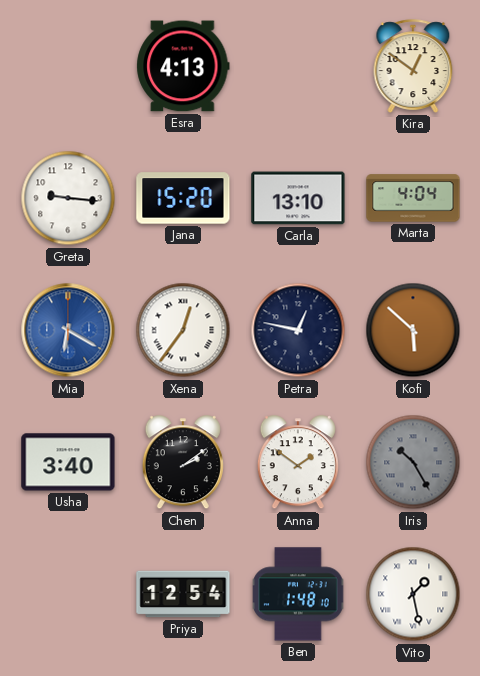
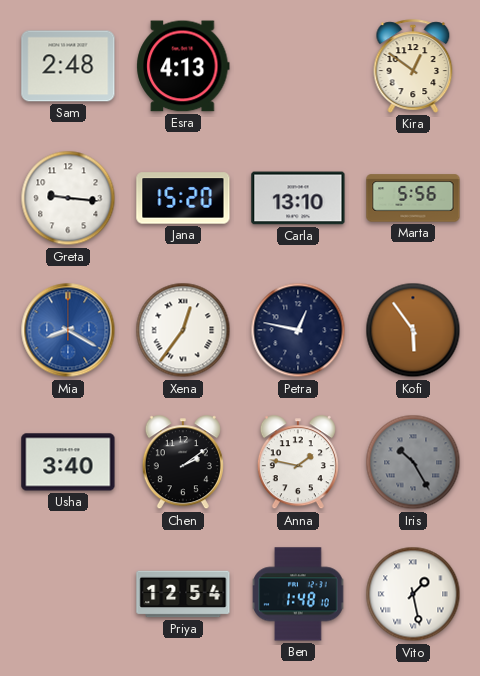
Sam: none -> 2:48 (68, 66)
Marta: 4:04 -> 5:56 (413, 198)
Mia: 6:20 -> 8:20 (68, 330)
Kofi: 5:52 -> 5:54 (413, 330)
Anna: 1:51 -> 1:47 (298, 463)
